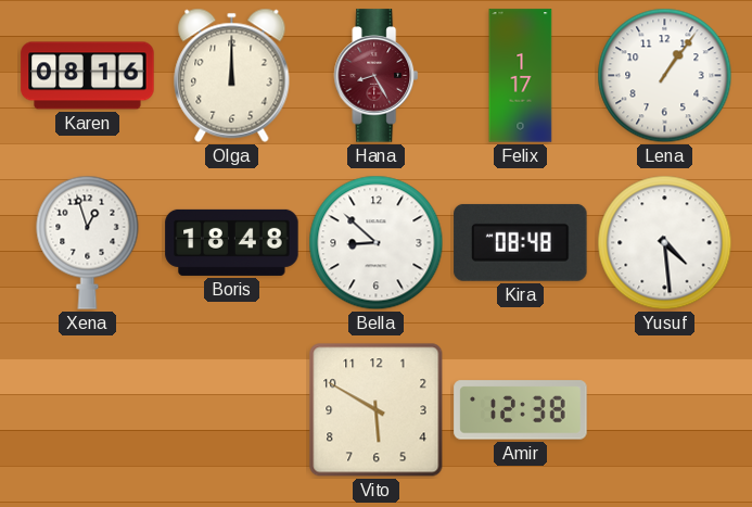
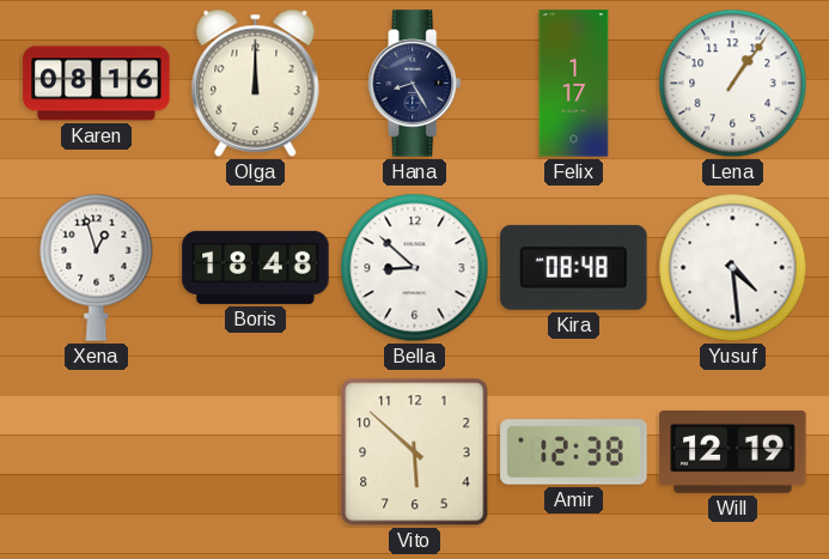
Hana dial: burgundy -> navy (415, 84)
Vito: 5:50 -> 5:52 (415, 452)
Will: none -> 12:19 (733, 452)
